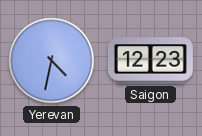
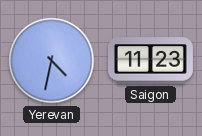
Saigon: 12:23 -> 11:23 (150, 61)
